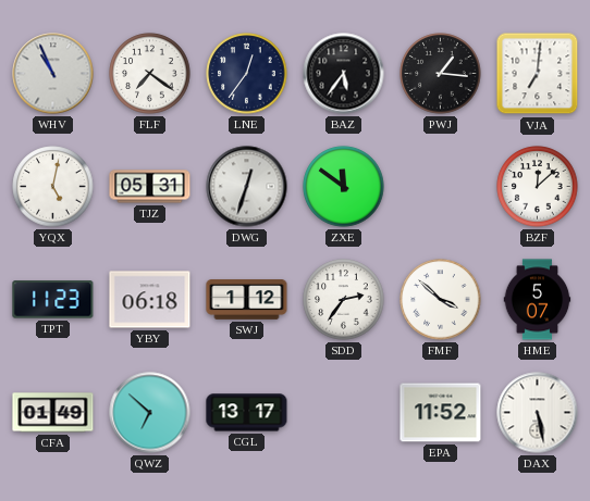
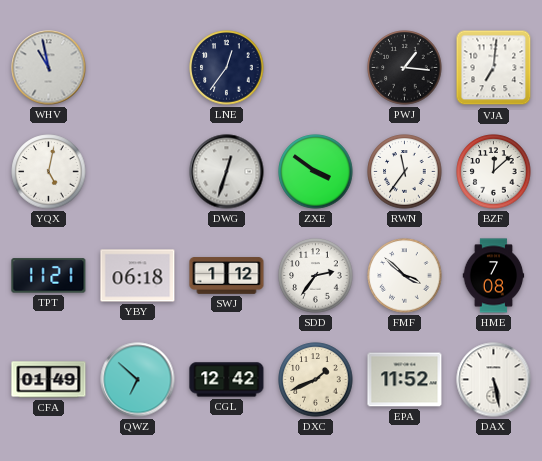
WHV: 10:56 -> 10:58 (49, 68)
FLF: 7:21 -> none (150, 74)
BAZ: 5:36 -> none (344, 74)
TJZ: 05:31 -> none (150, 187)
ZXE: 11:51 -> 3:51 (316, 172)
RWN: none -> 11:36 (405, 172)
TPT: 11:23 -> 11:21 (49, 276)
HME: 5:07 -> 7:08 (494, 276)
CGL: 13:17 -> 12:42 (227, 380)
DXC: none -> 1:41 (316, 380)
